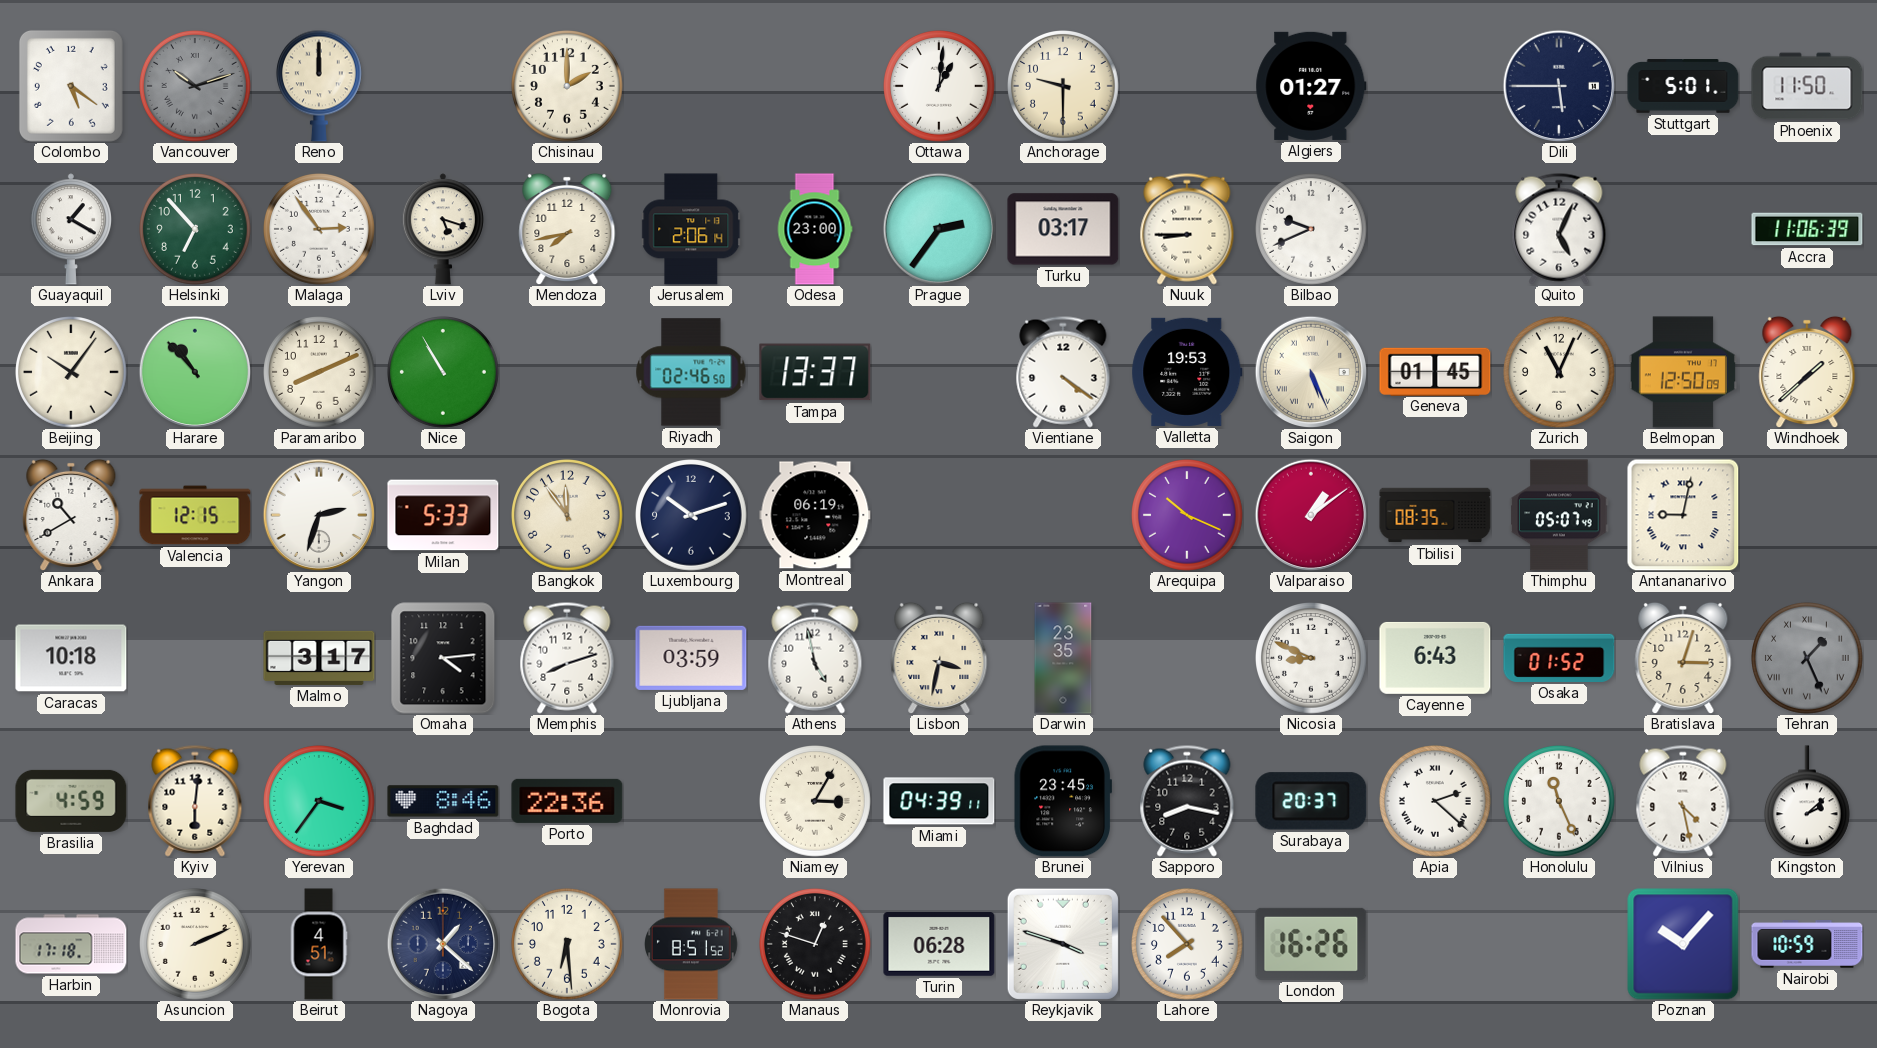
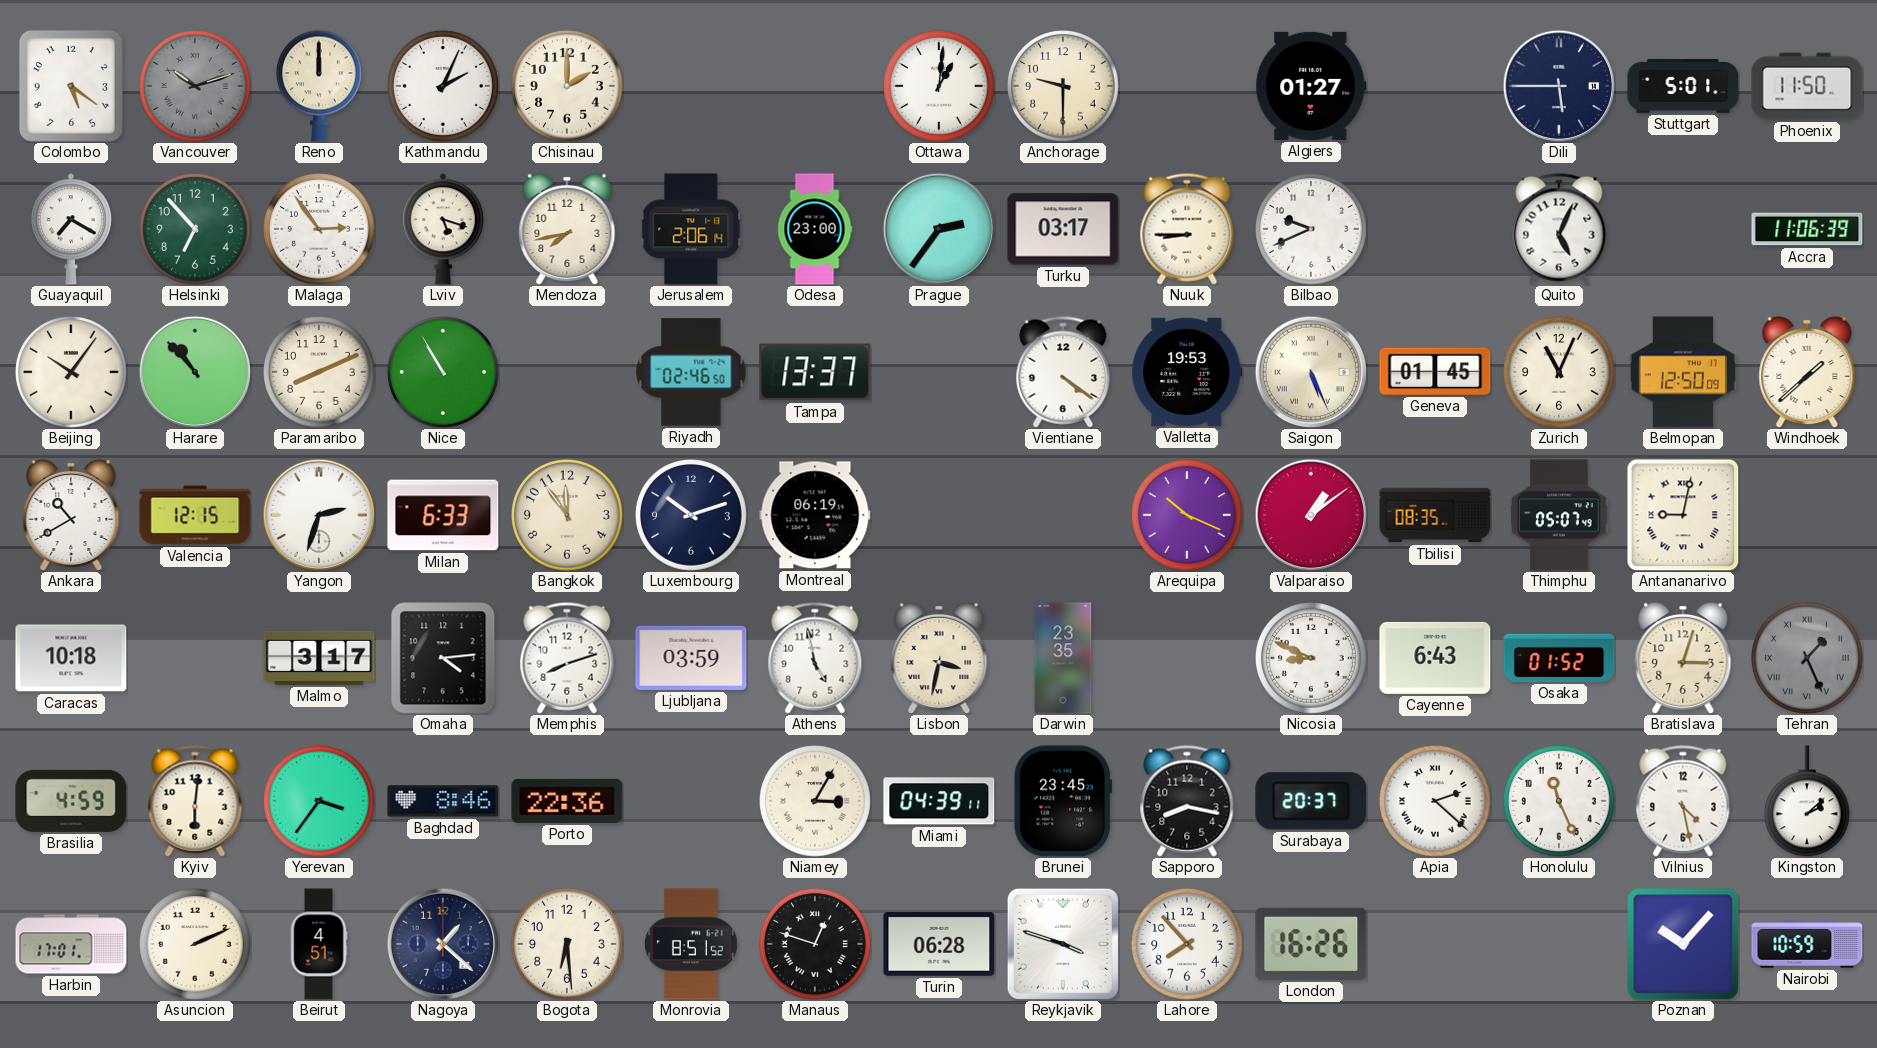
Kathmandu: none -> 2:04 (444, 87)
Guayaquil: 1:20 -> 7:20 (71, 229)
Milan: 5:33 -> 6:33 (443, 515)
Harbin: 17:18 -> 17:01 (71, 944)
